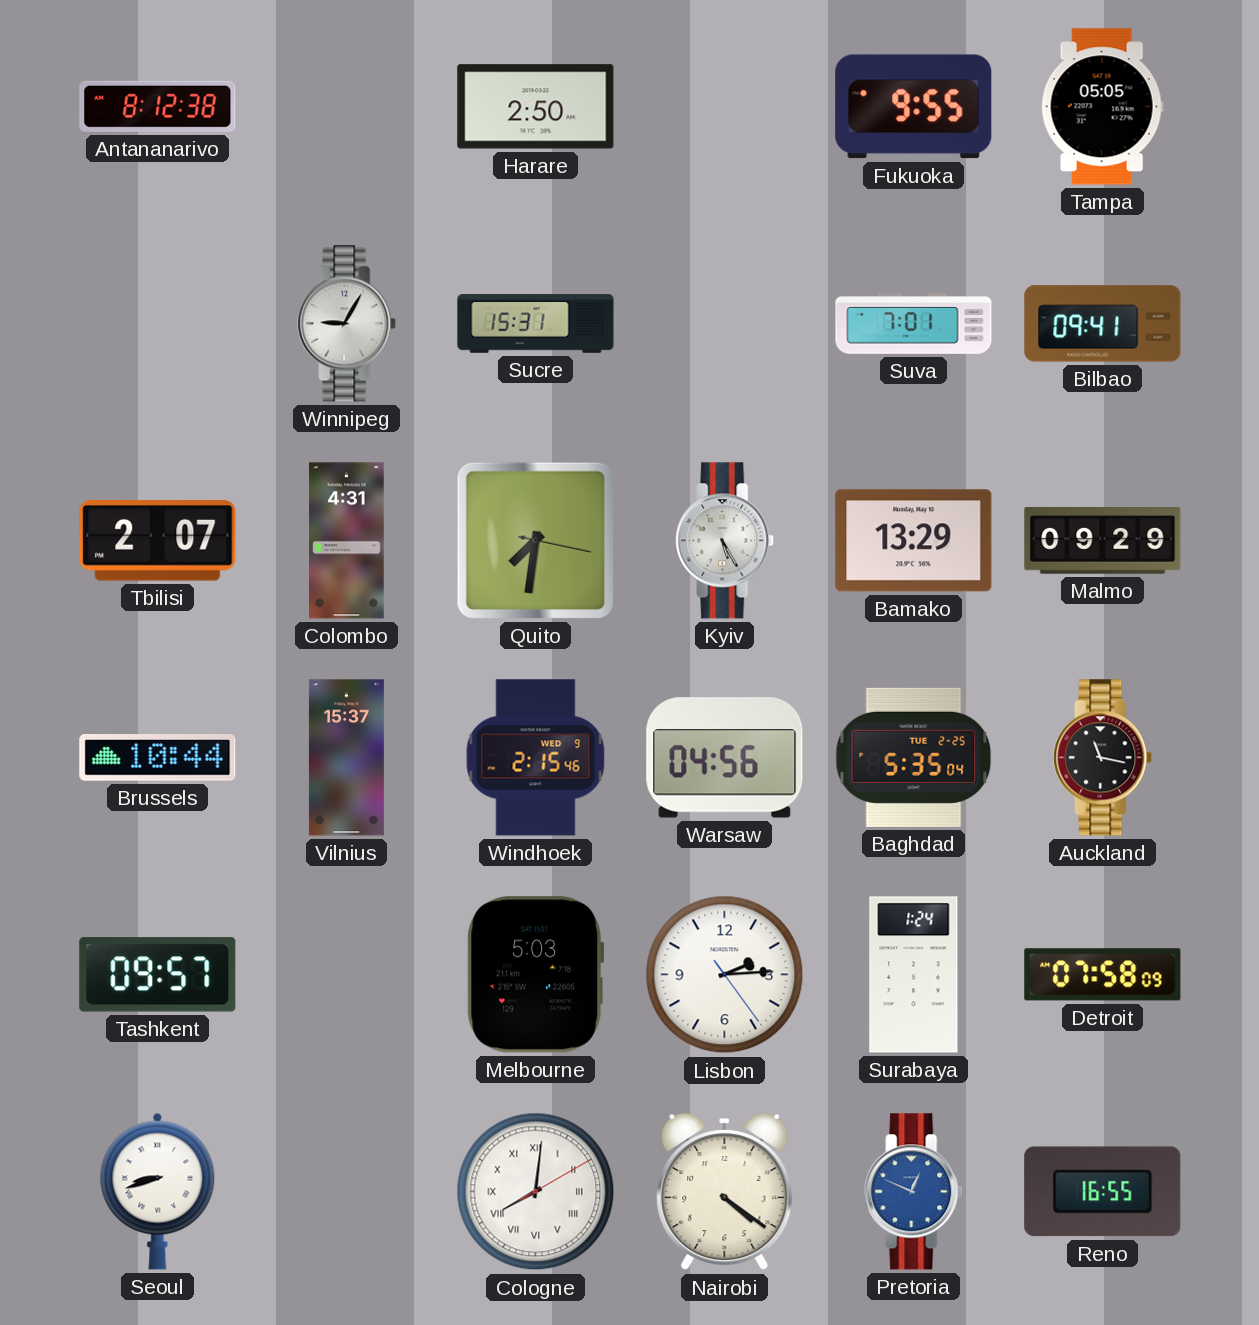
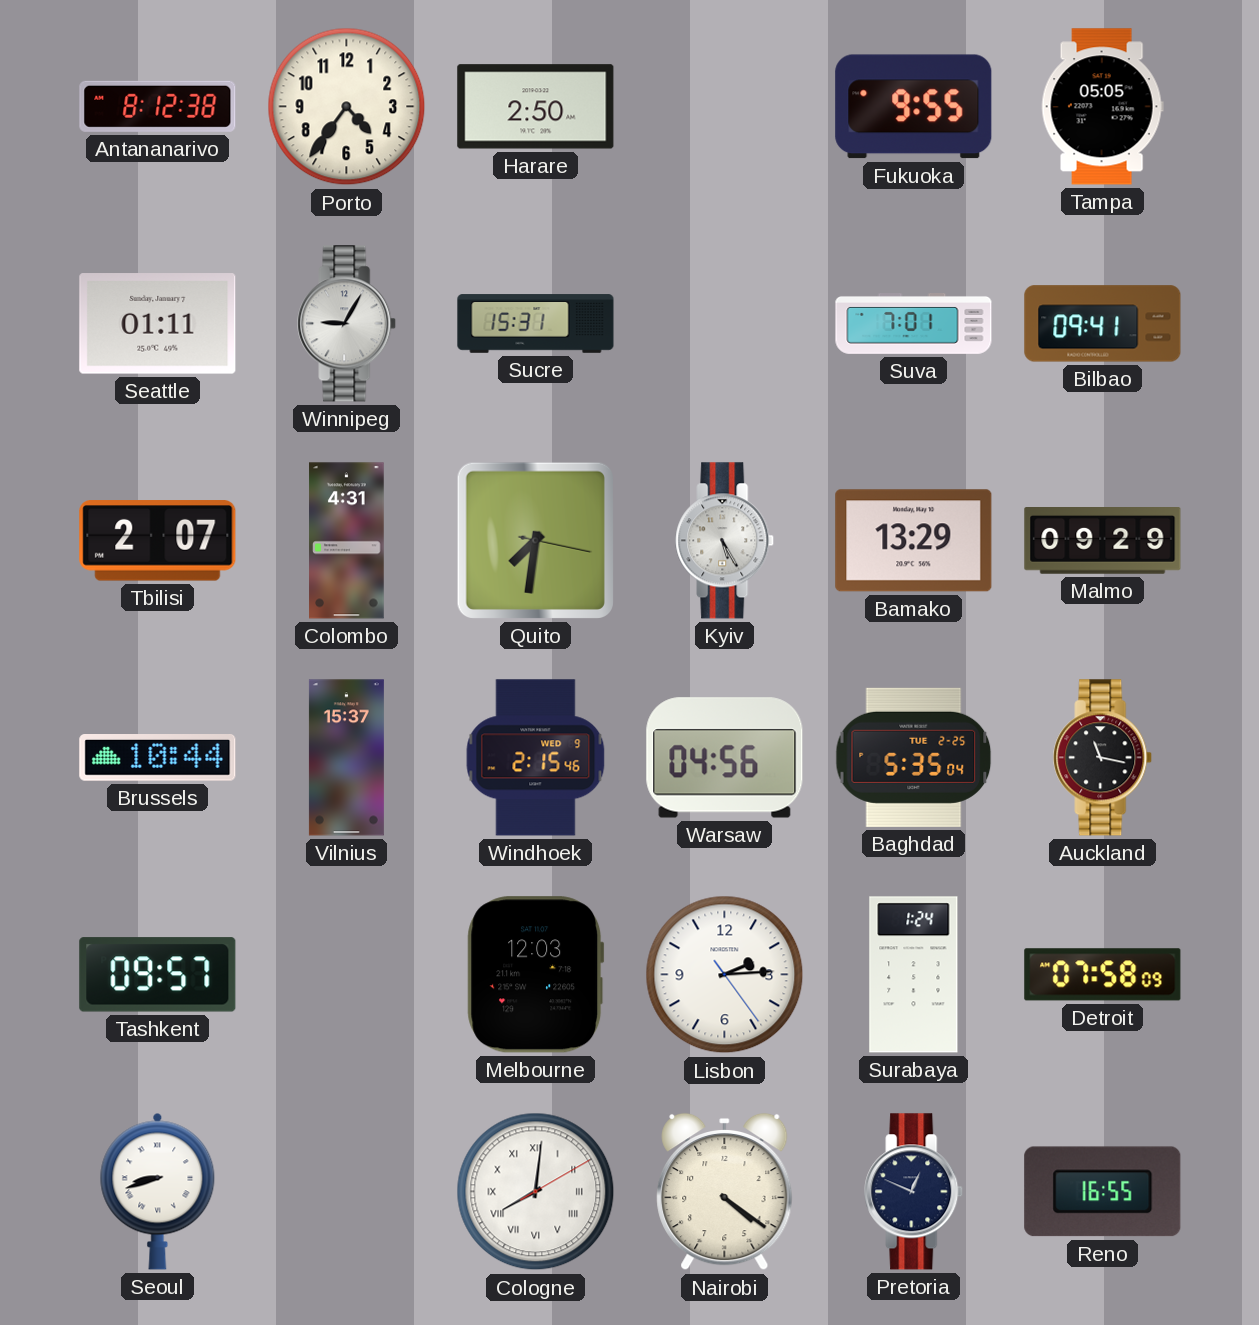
Porto: none -> 4:36 (347, 107)
Seattle: none -> 01:11 (158, 324)
Melbourne: 5:03 -> 12:03 (536, 975)
Pretoria dial: blue -> navy (914, 1192)
